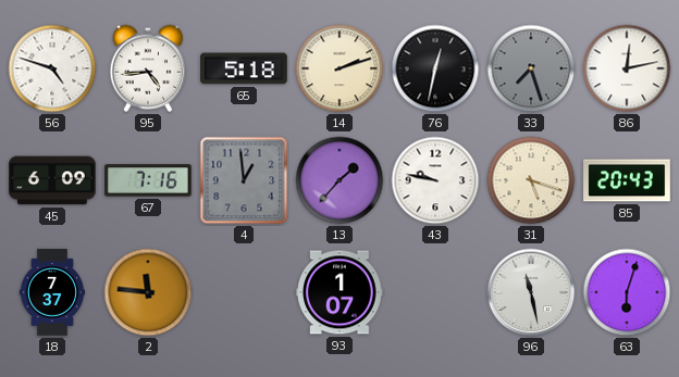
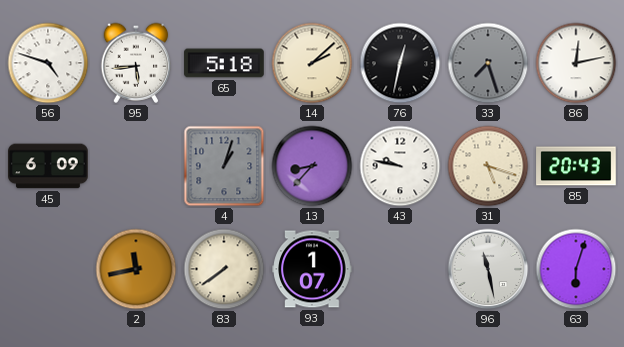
95: 4:44 -> 5:44 (136, 63)
14: 2:12 -> 2:08 (312, 63)
67: 7:16 -> none (148, 180)
4: 12:59 -> 1:03 (224, 166)
13: 1:37 -> 8:37 (312, 166)
18: 7:37 -> none (52, 292)
2: 11:46 -> 11:43 (136, 269)
83: none -> 7:39 (224, 269)
